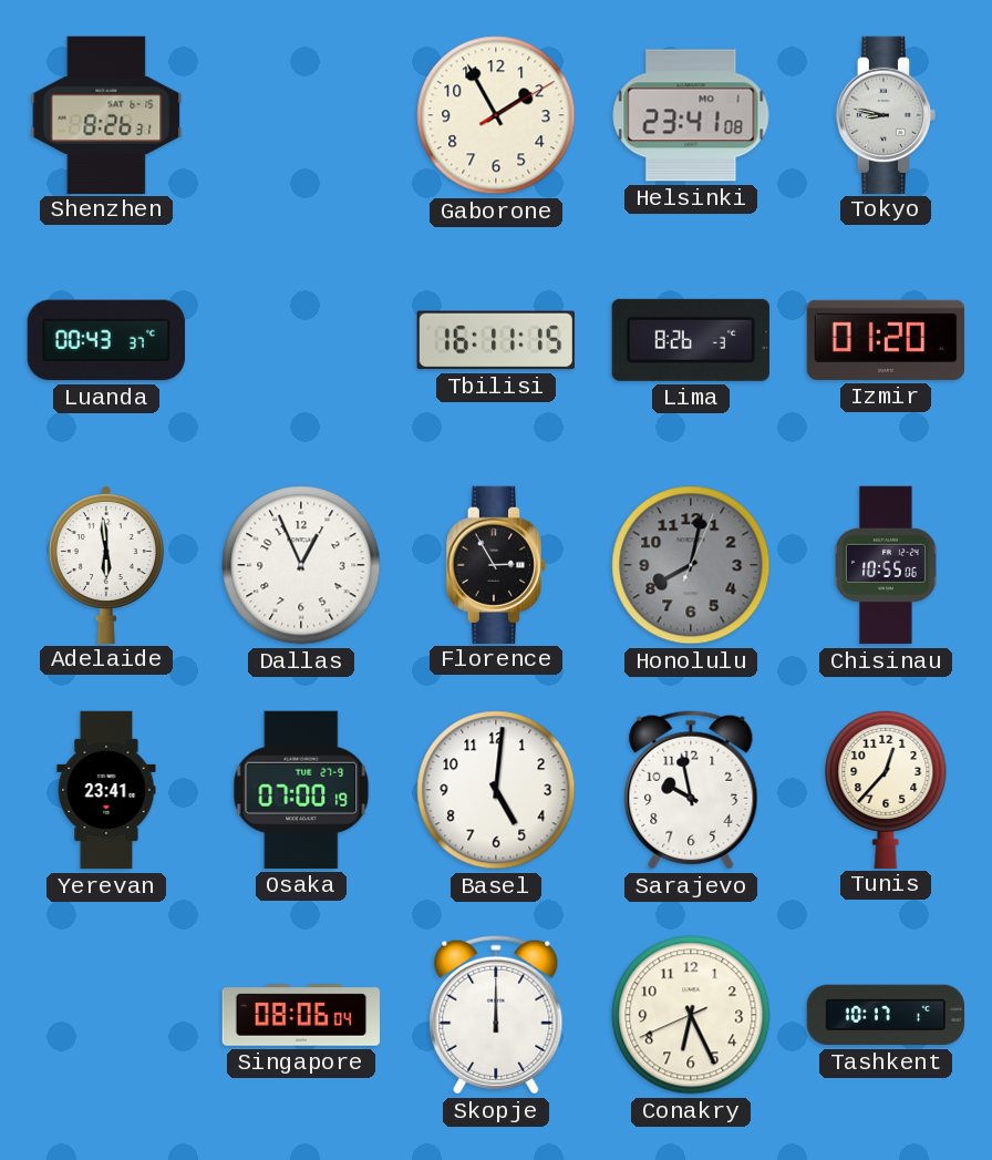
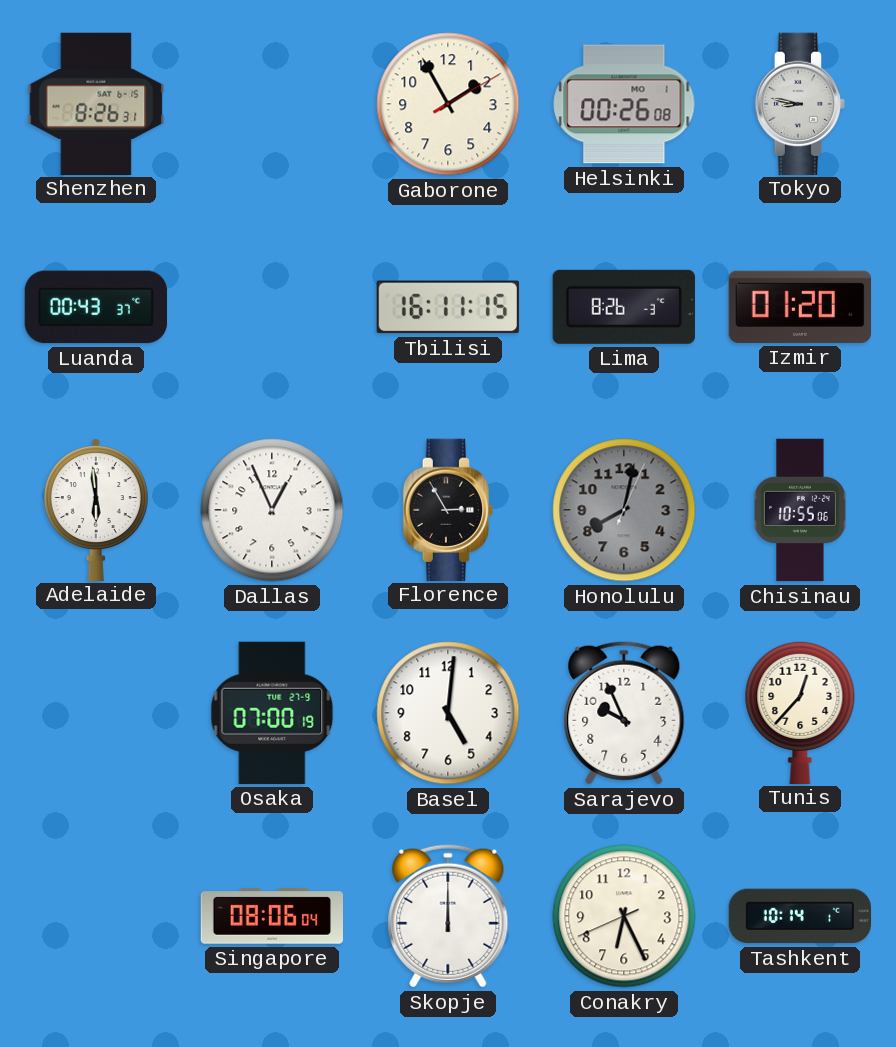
Helsinki: 23:41 -> 00:26 (624, 104)
Yerevan: 23:41 -> none (106, 790)
Sarajevo: 9:58 -> 9:56 (624, 713)
Tashkent: 10:17 -> 10:14 (799, 916)
